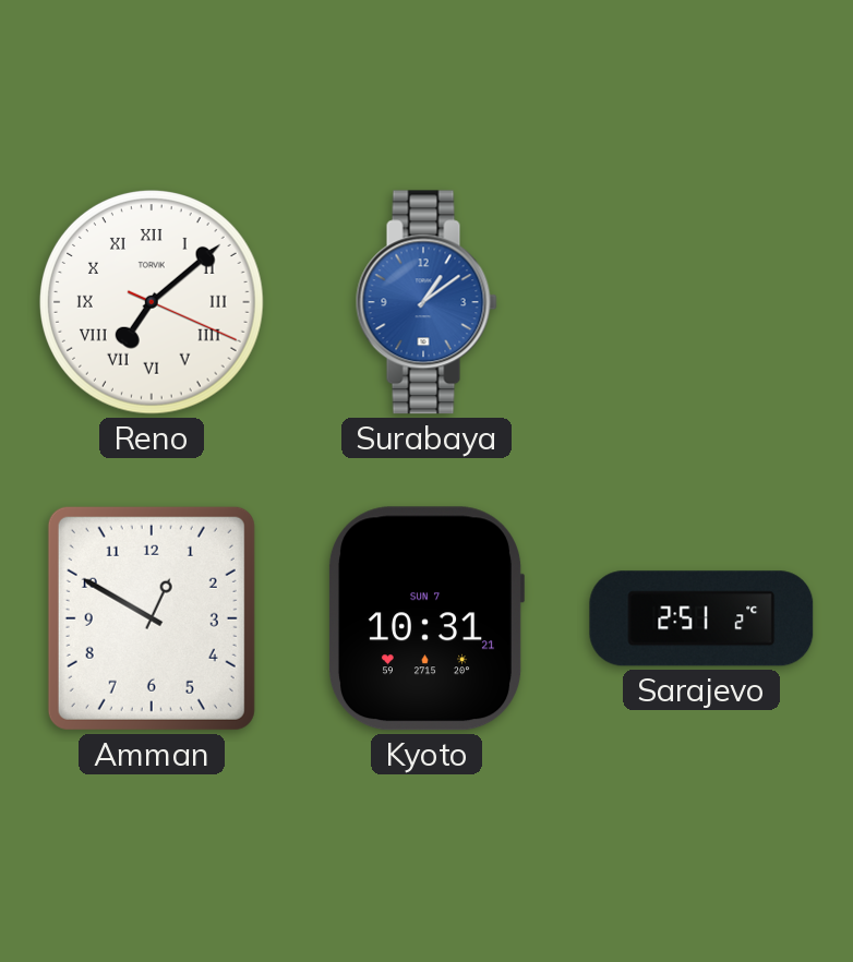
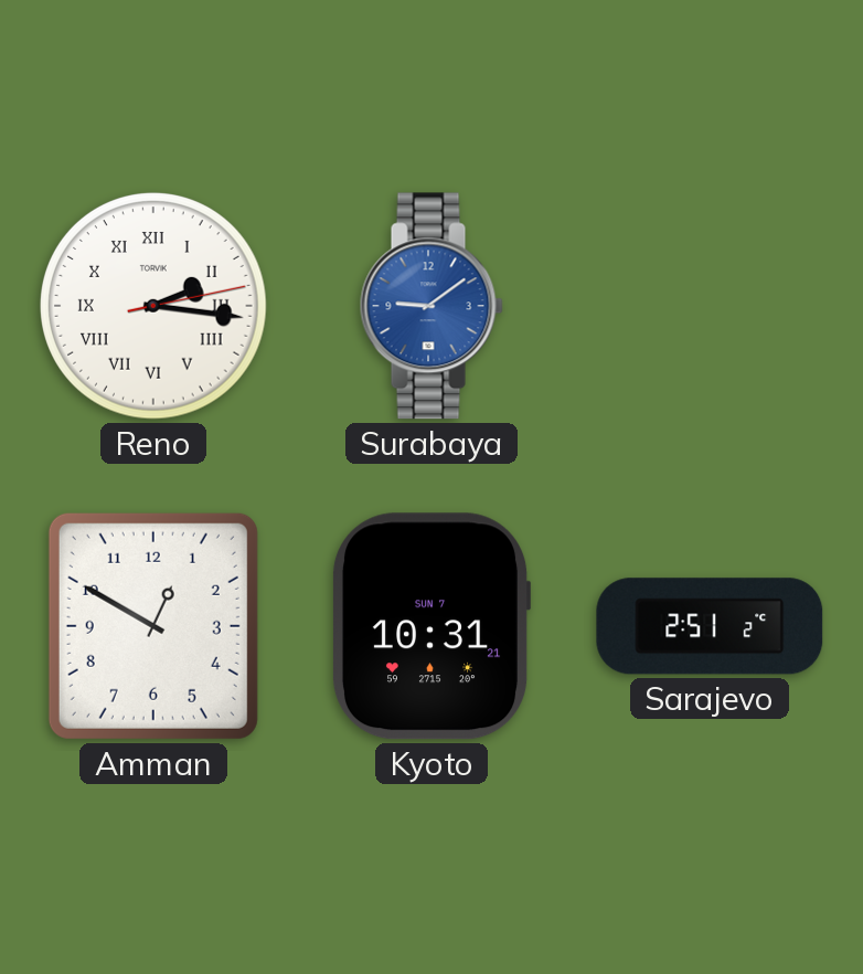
Reno: 7:08 -> 2:16 (155, 307)
Surabaya: 1:09 -> 9:09 (431, 306)
